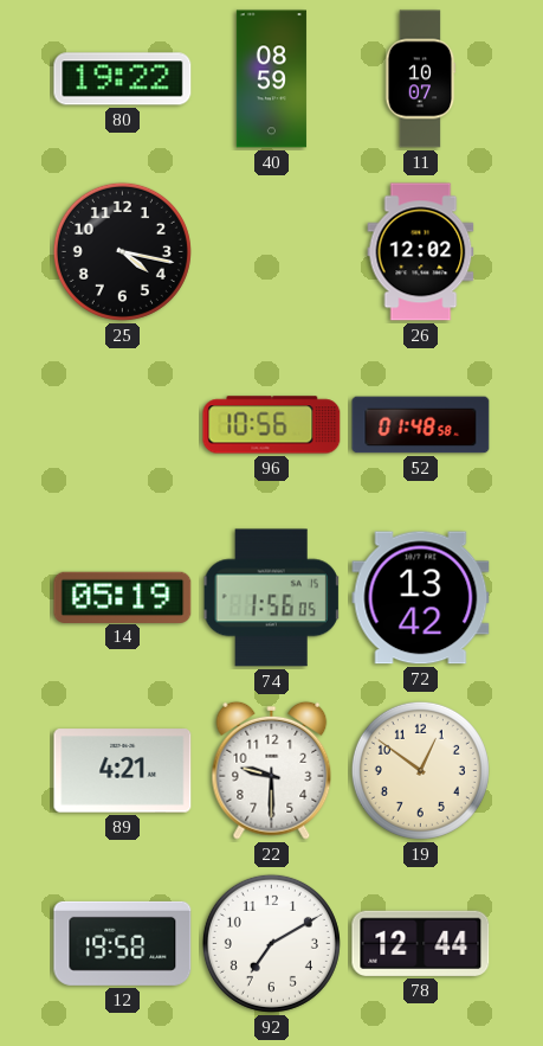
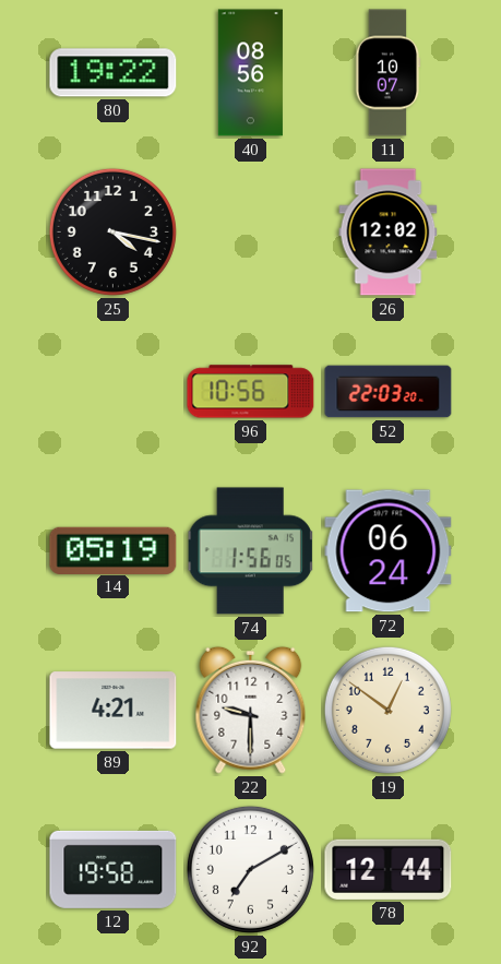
40: 08:59 -> 08:56 (250, 73)
52: 01:48 -> 22:03 (389, 392)
72: 13:42 -> 06:24 (389, 551)
